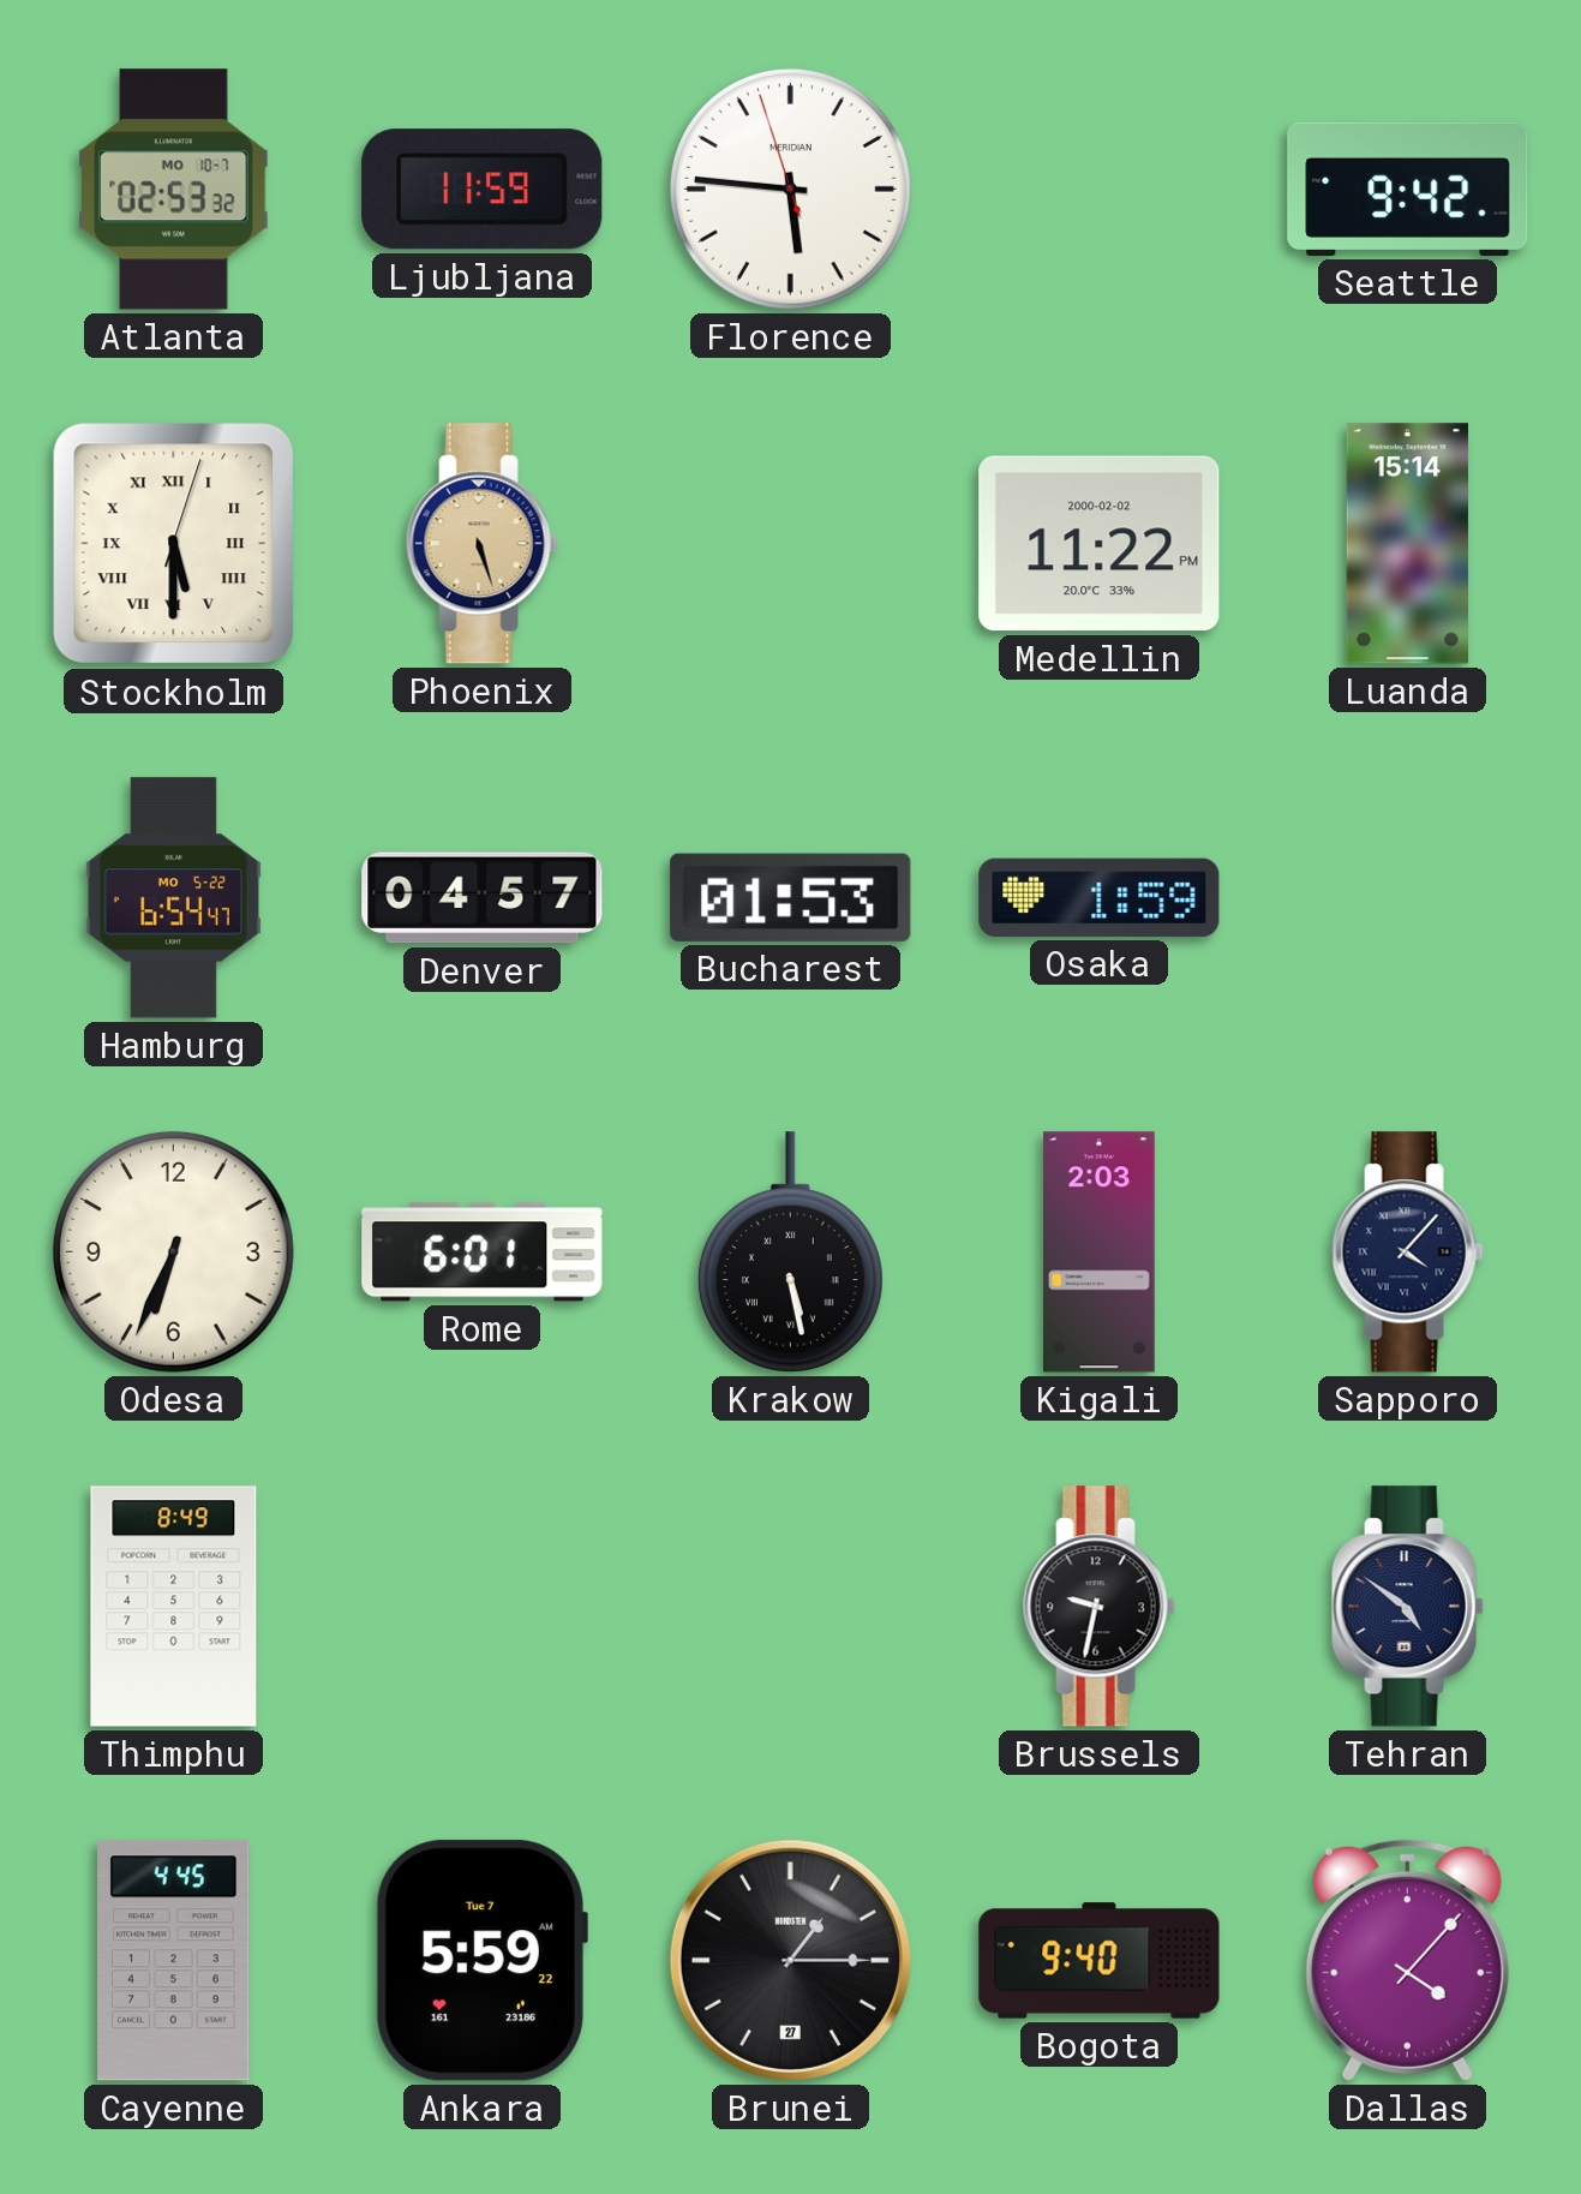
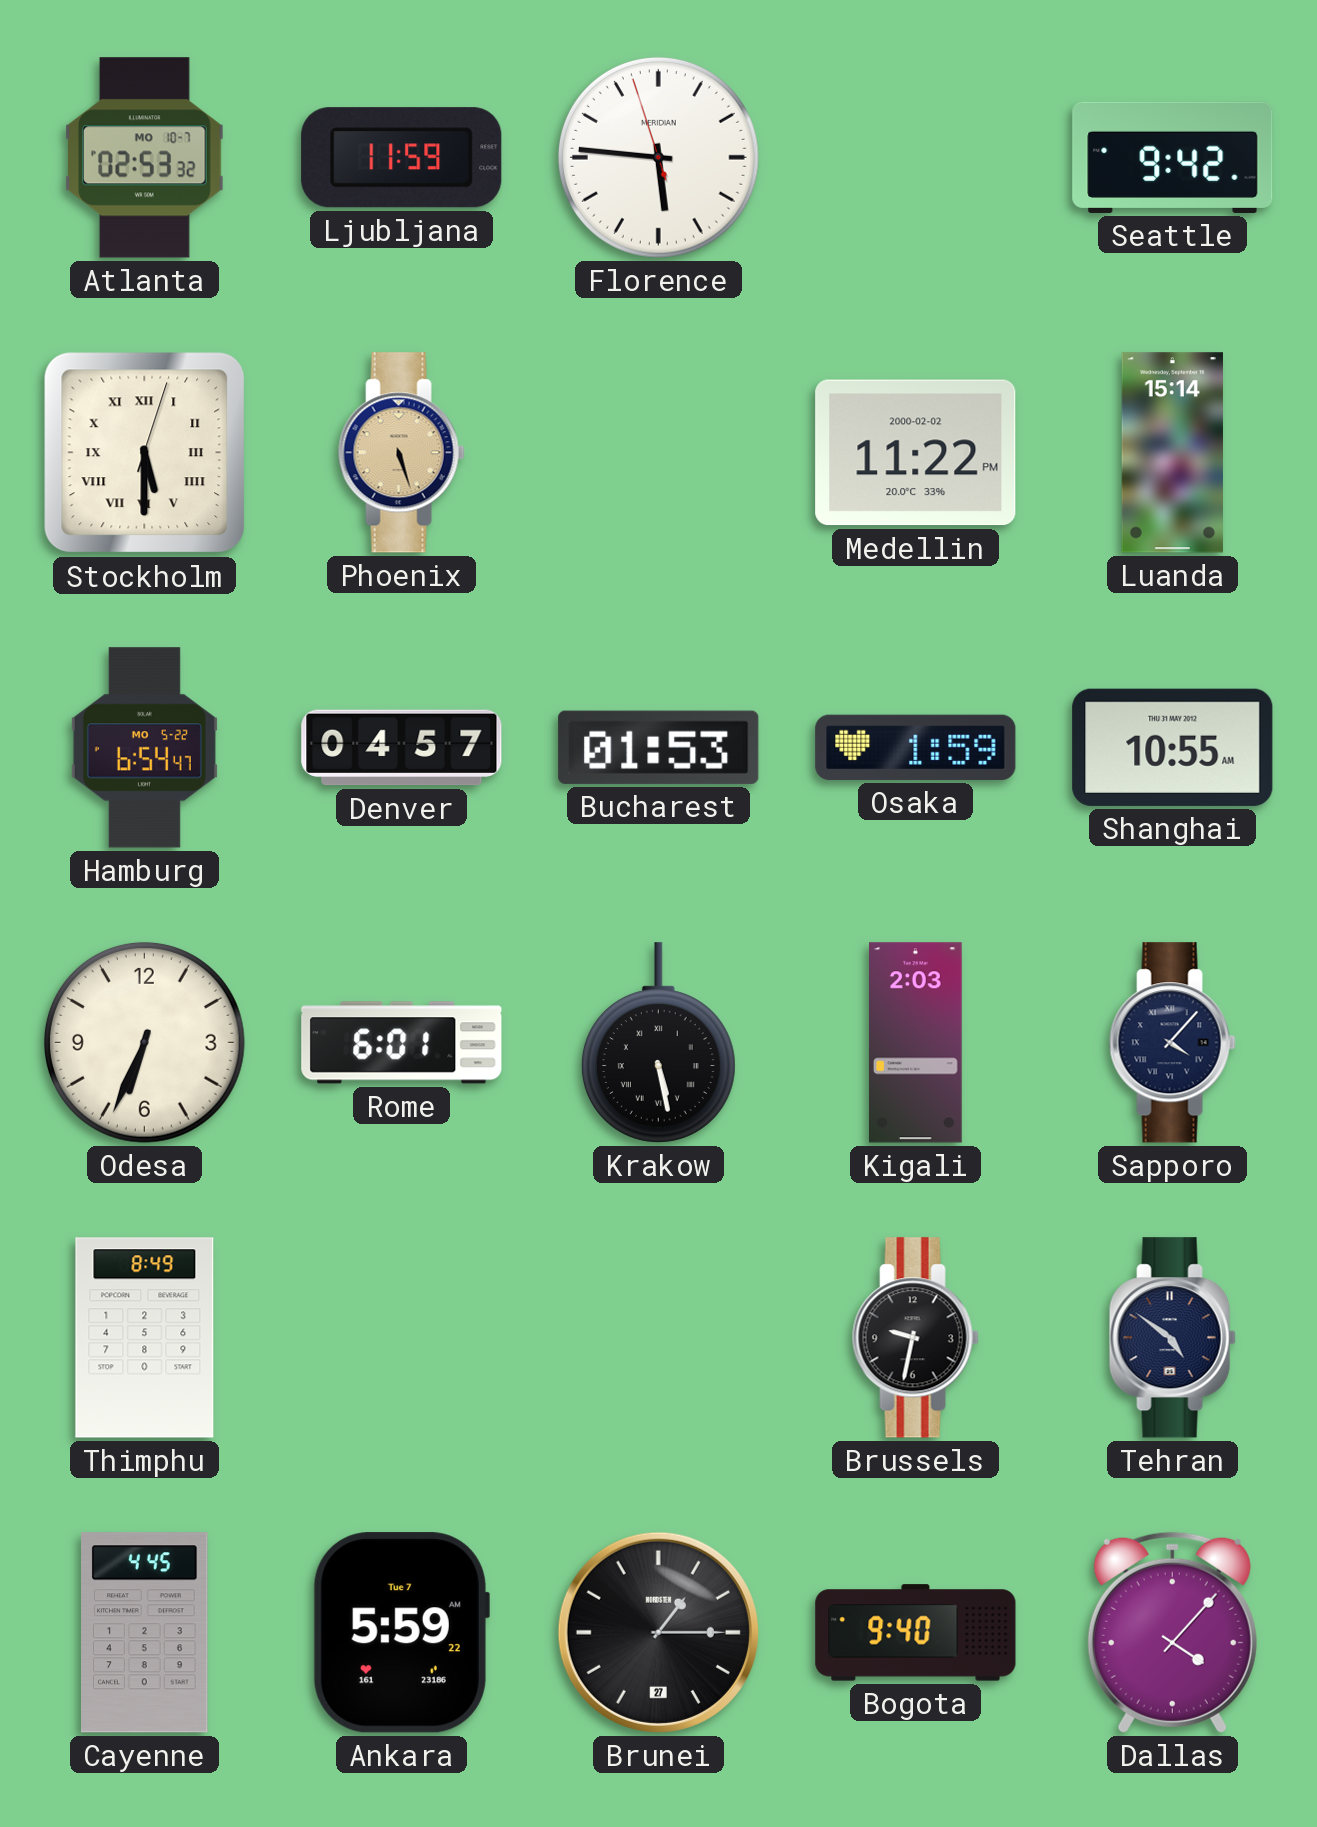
Shanghai: none -> 10:55 (1173, 747)
